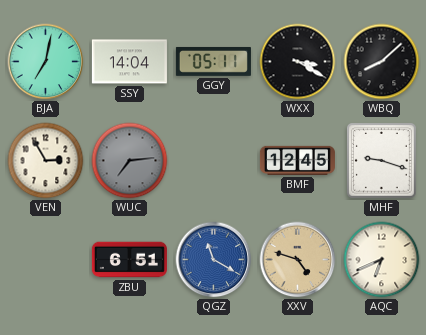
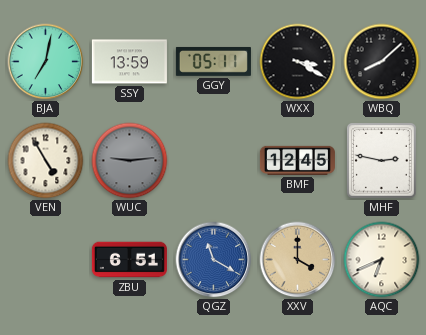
SSY: 14:04 -> 13:59 (129, 62)
VEN: 2:55 -> 4:55 (46, 161)
WUC: 7:14 -> 9:14 (130, 161)
MHF: 9:18 -> 2:47 (382, 161)
XXV: 4:48 -> 4:00 (298, 260)
